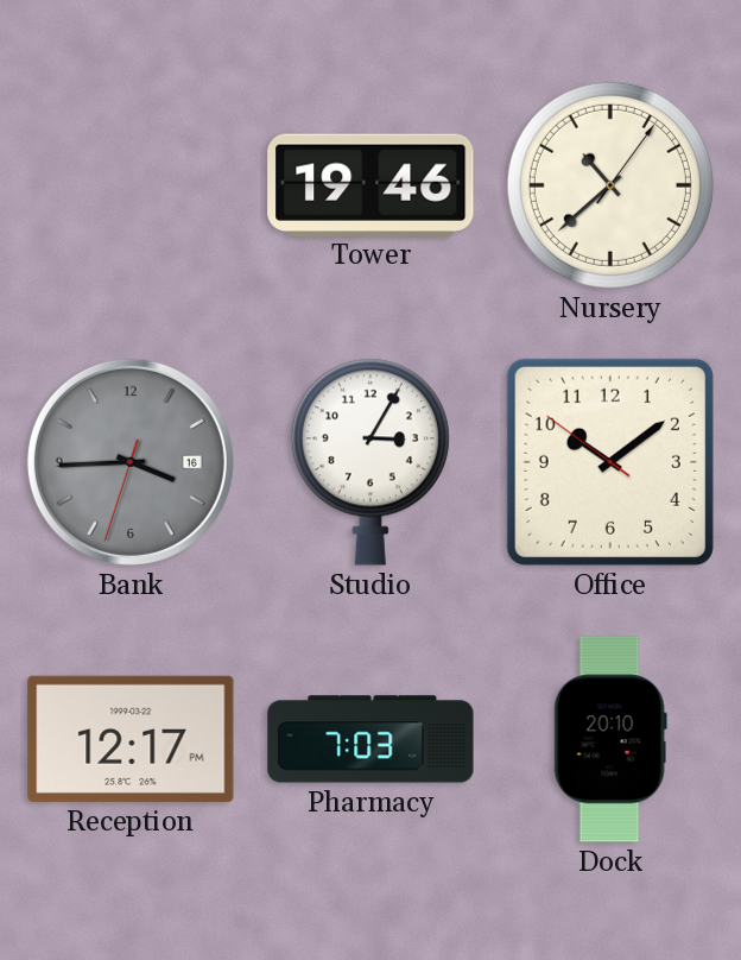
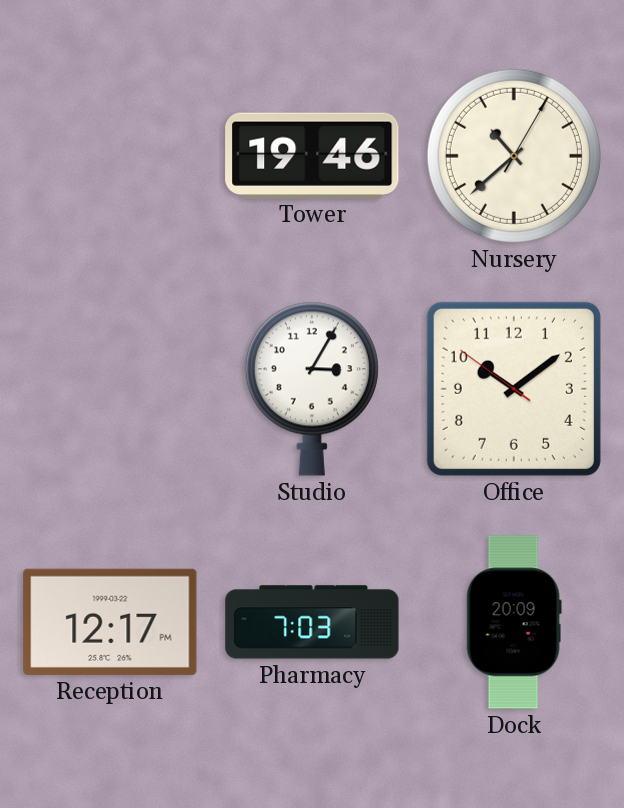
Nursery: 10:38:06 -> 10:38:05 (514, 156)
Bank: 3:44 -> none (131, 462)
Dock: 20:10 -> 20:09 (514, 622)
